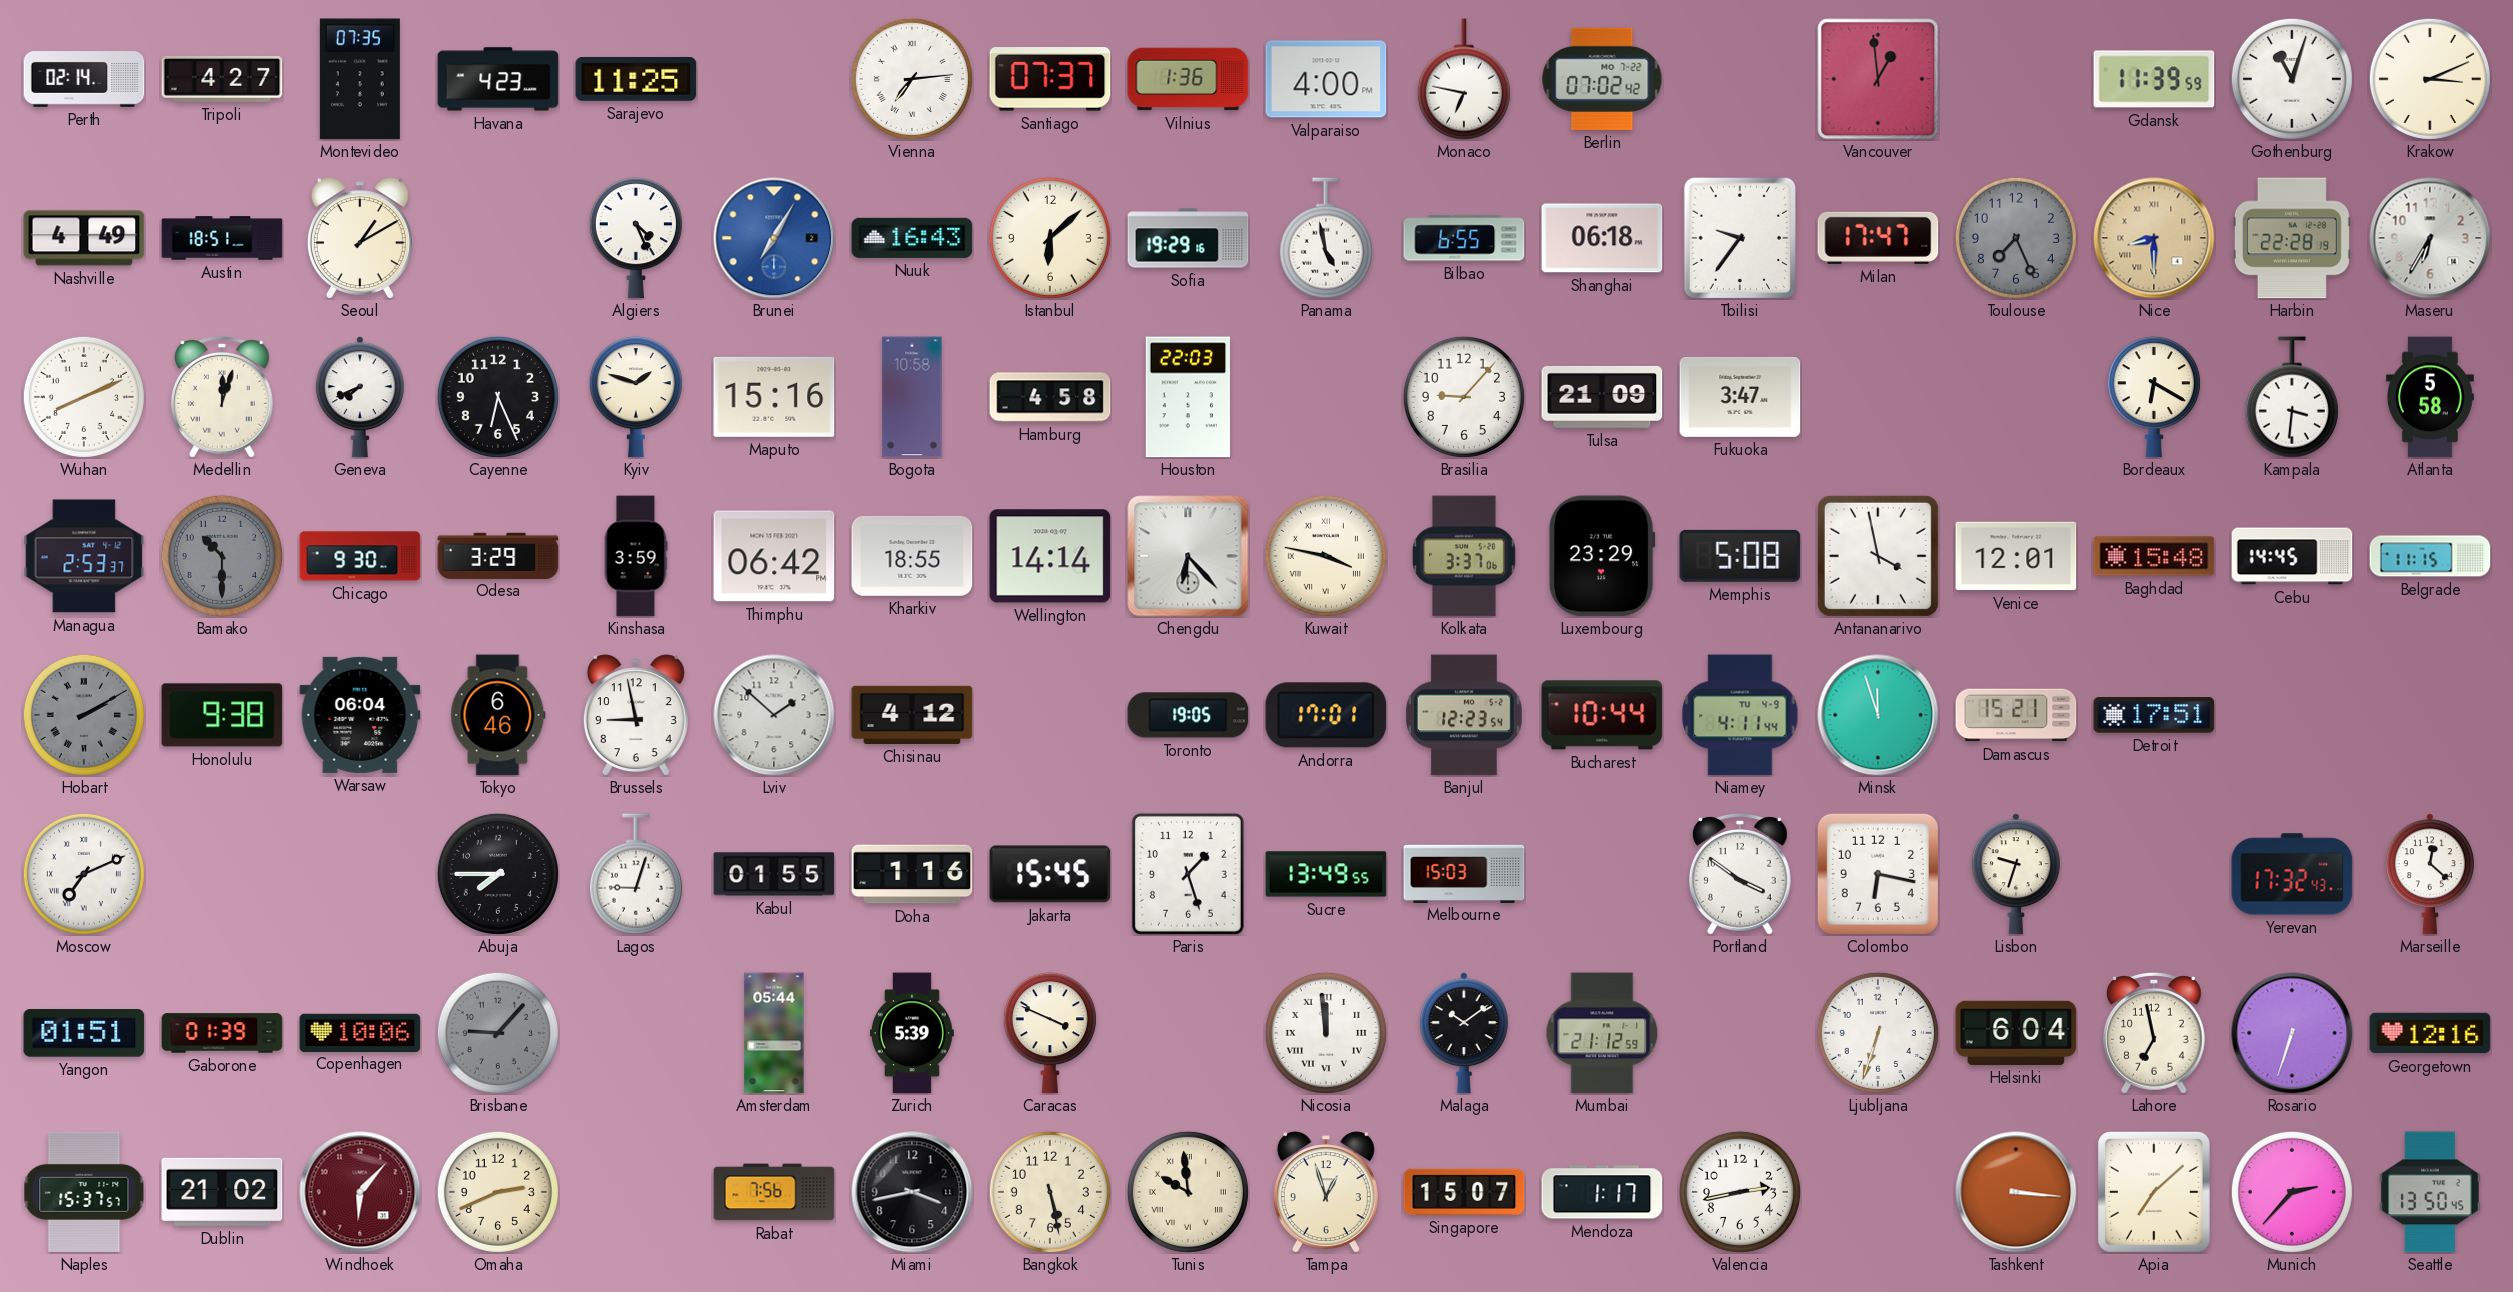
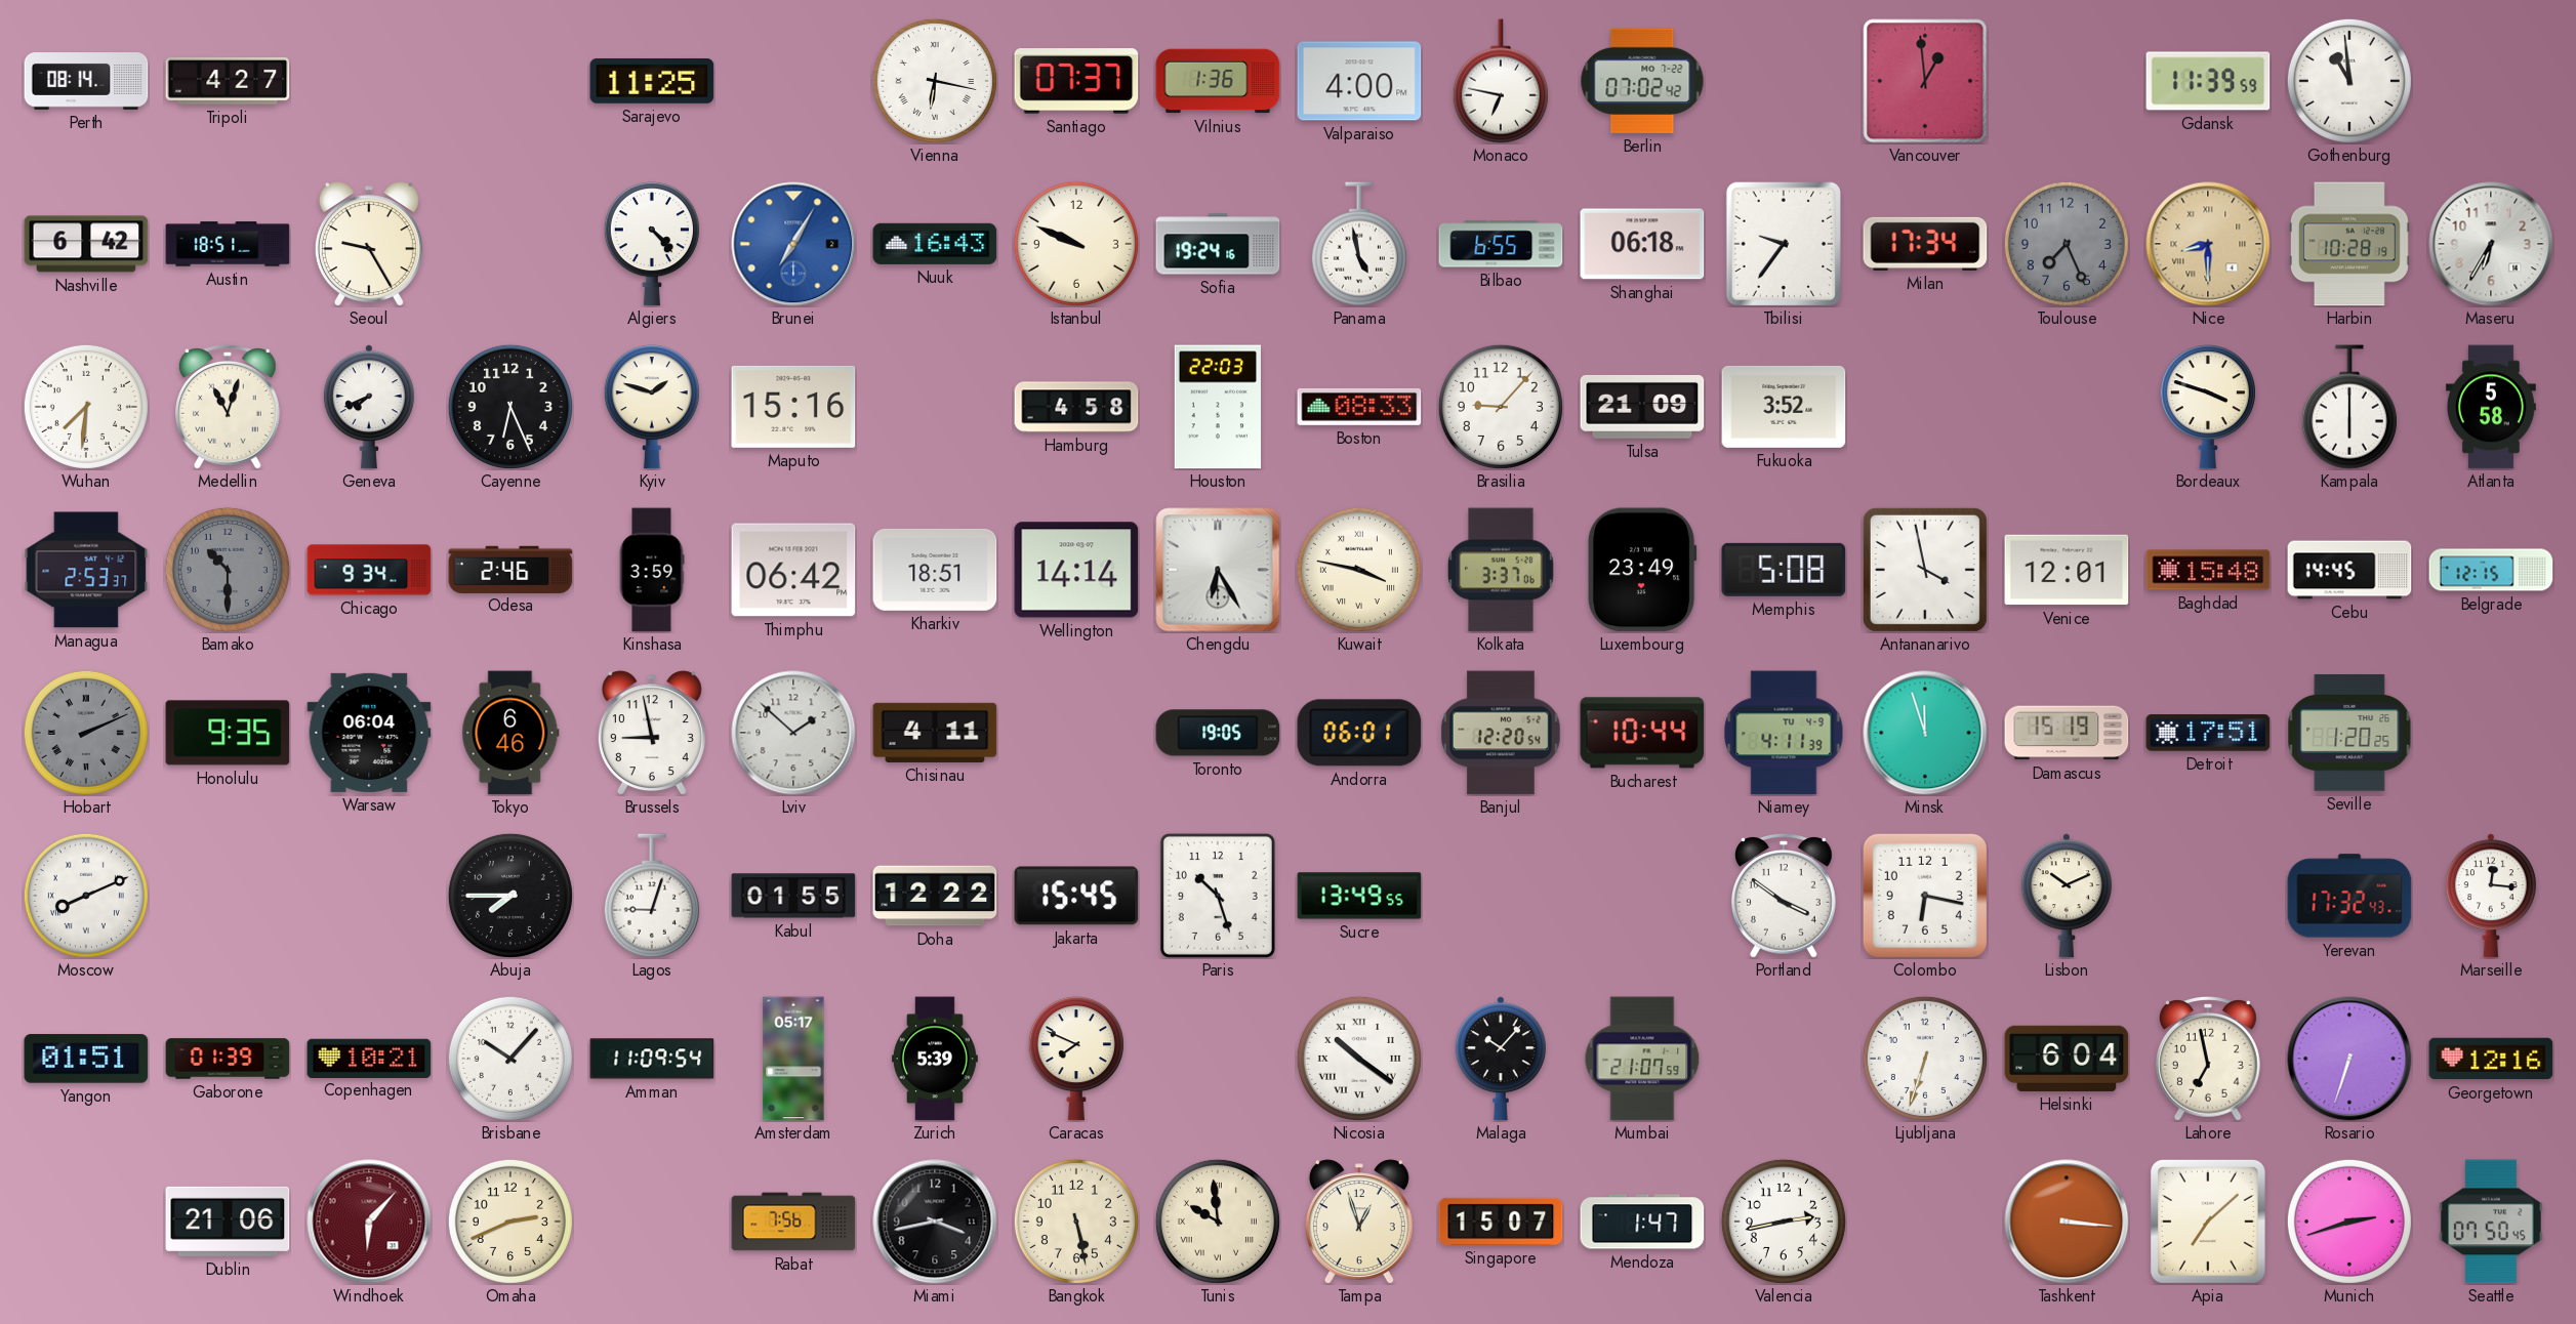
Perth: 02:14 -> 08:14 (86, 81)
Montevideo: 07:35 -> none (360, 79)
Havana: 4:23 -> none (498, 79)
Vienna: 7:14 -> 6:17 (935, 81)
Gothenburg: 11:03 -> 10:59 (2349, 81)
Krakow: 3:11 -> none (2430, 79)
Nashville: 4:49 -> 6:42 (86, 244)
Seoul: 1:10 -> 9:25 (369, 244)
Algiers: 4:26 -> 4:23 (652, 244)
Istanbul: 6:08 -> 9:49 (1076, 244)
Sofia: 19:29 -> 19:24 (1218, 244)
Milan: 17:47 -> 17:34 (1925, 244)
Harbin: 22:28 -> 10:28 (2349, 244)
Wuhan: 8:11 -> 7:31 (86, 407)
Medellin: 12:03 -> 11:03 (229, 408)
Bogota: 10:58 -> none (912, 397)
Boston: none -> 08:33 (1359, 407)
Fukuoka: 3:47 -> 3:52 (1784, 407)
Bordeaux: 6:20 -> 3:48 (2208, 407)
Kampala: 3:31 -> 6:00 (2349, 407)
Chicago: 9:30 -> 9:34 (369, 570)
Odesa: 3:29 -> 2:46 (510, 569)
Kharkiv: 18:55 -> 18:51 (935, 570)
Chengdu: 6:23 -> 6:25 (1218, 570)
Luxembourg: 23:29 -> 23:49 (1642, 570)
Belgrade: 11:15 -> 12:15 (2491, 570)
Hobart: 2:10 -> 2:11 (86, 733)
Honolulu: 9:38 -> 9:35 (228, 733)
Chisinau: 4:12 -> 4:11 (935, 733)
Andorra: 17:01 -> 06:01 (1359, 733)
Banjul: 12:23 -> 12:20 (1501, 733)
Niamey: 4:11:44 -> 4:11:39 (1784, 733)
Damascus: 15:21 -> 15:19 (2067, 733)
Seville: none -> 1:20 (2349, 733)
Moscow: 7:11 -> 8:11 (86, 896)
Doha: 1:16 -> 12:22 (935, 896)
Paris: 1:27 -> 10:27 (1218, 896)
Melbourne: 15:03 -> none (1464, 873)
Lisbon: 9:33 -> 10:11 (2067, 896)
Marseille: 12:22 -> 12:16 (2491, 896)
Copenhagen: 10:06 -> 10:21 (369, 1058)
Brisbane: 9:07 -> 10:07 (510, 1059)
Brisbane dial: grey -> white (510, 1059)
Amman: none -> 11:09 (652, 1059)
Amsterdam: 05:44 -> 05:17 (793, 1059)
Caracas: 3:49 -> 7:49 (1076, 1059)
Nicosia: 11:59 -> 10:21 (1359, 1059)
Malaga: 10:09 -> 10:07 (1501, 1059)
Mumbai: 21:12 -> 21:07 (1642, 1059)
Naples: 15:37 -> none (84, 1192)
Dublin: 21:02 -> 21:06 (228, 1222)
Mendoza: 1:17 -> 1:47 (1642, 1222)
Munich: 2:37 -> 2:42 (2349, 1222)
Seattle: 13:50 -> 07:50 (2491, 1222)
